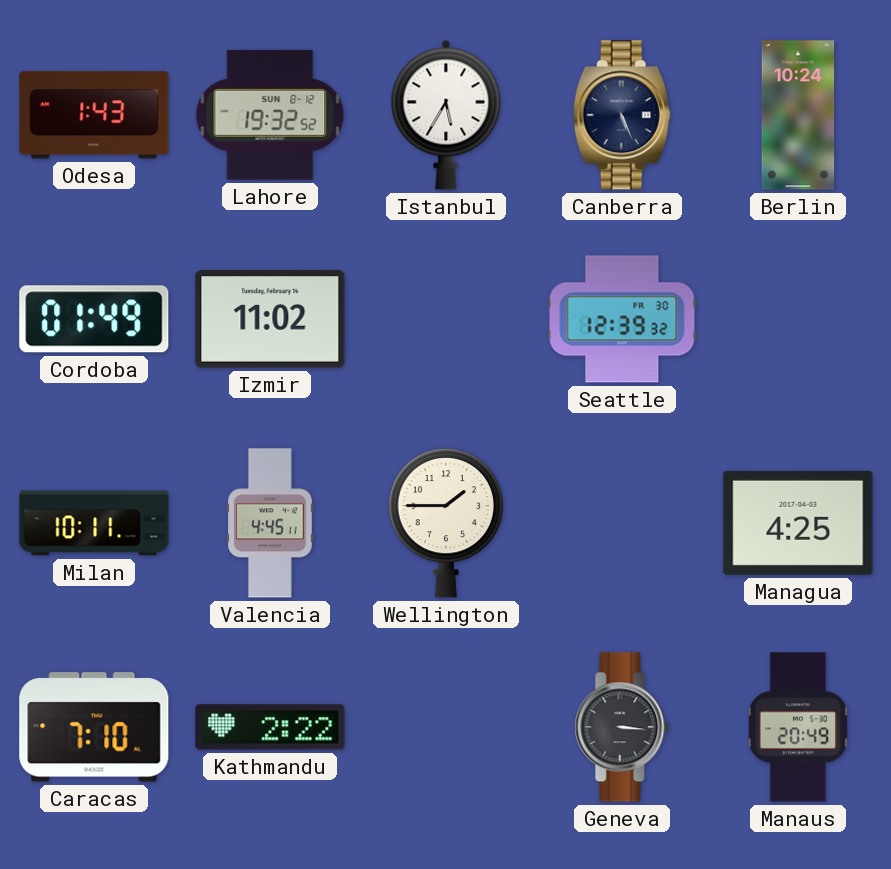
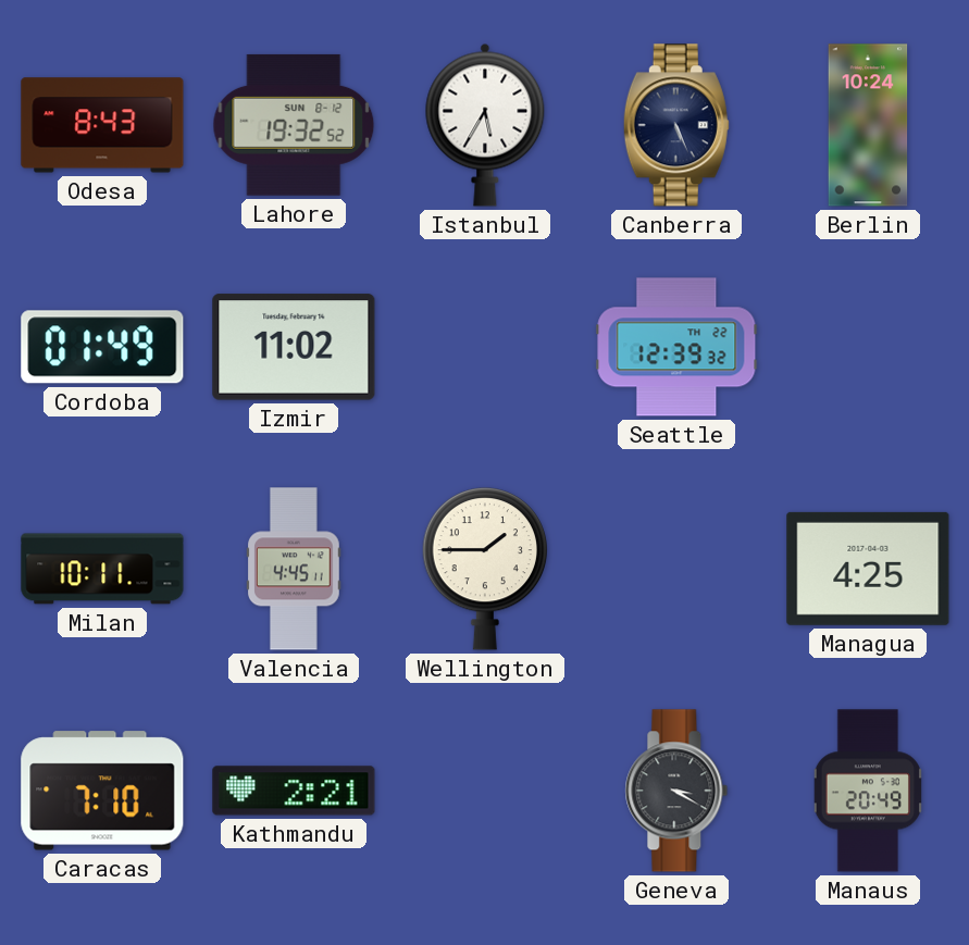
Odesa: 1:43 -> 8:43 (102, 125)
Seattle date: FR 30 -> TH 22 (676, 347)
Kathmandu: 2:22 -> 2:21 (294, 791)
Geneva: 3:16 -> 3:20 (676, 791)
